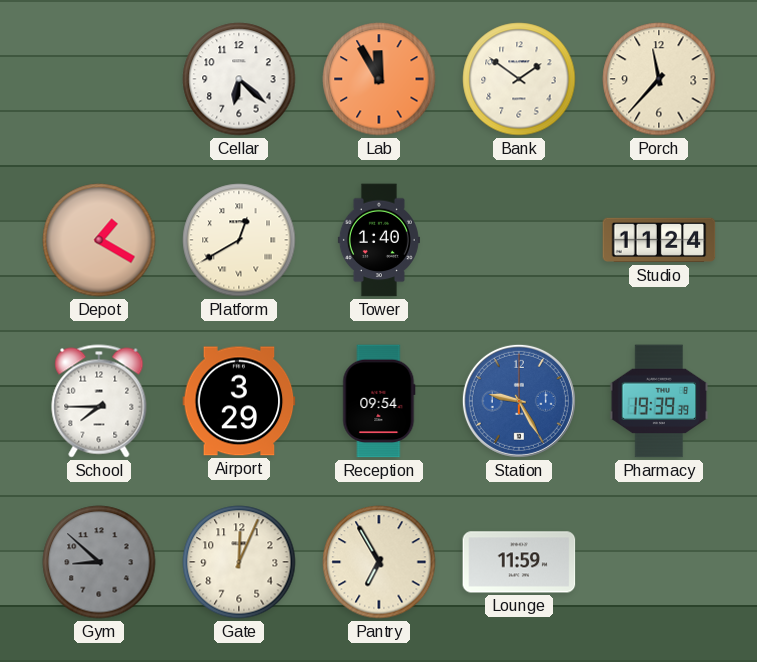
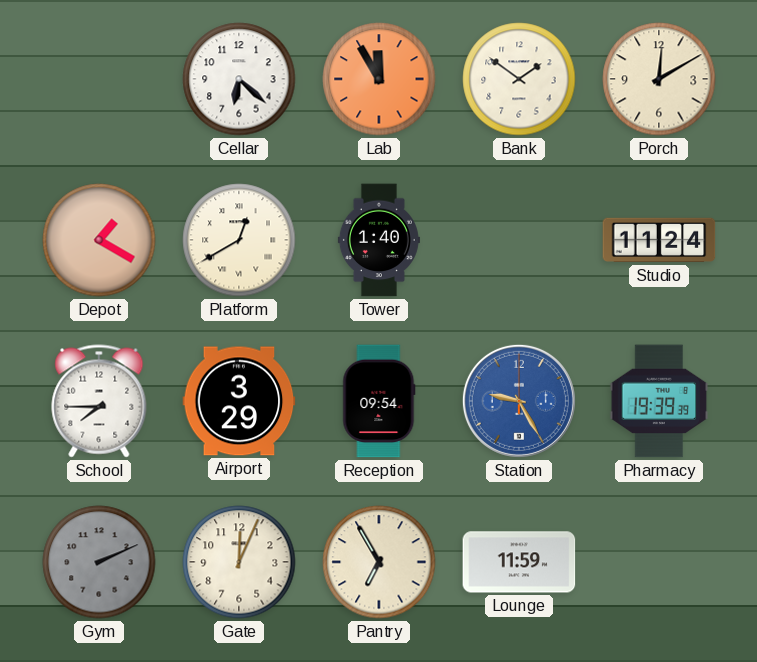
Porch: 11:37 -> 12:10 (659, 79)
Gym: 8:52 -> 2:11 (99, 562)
